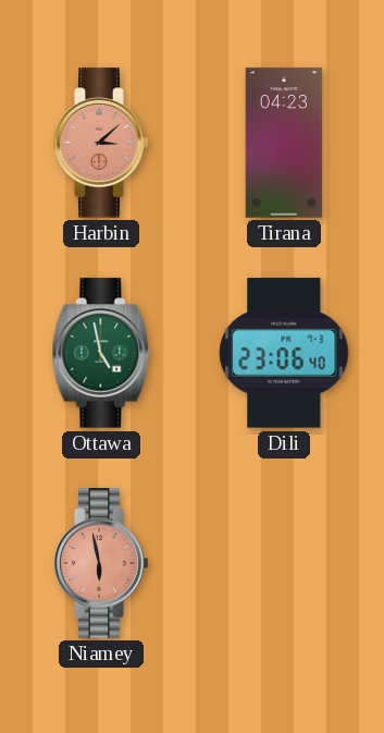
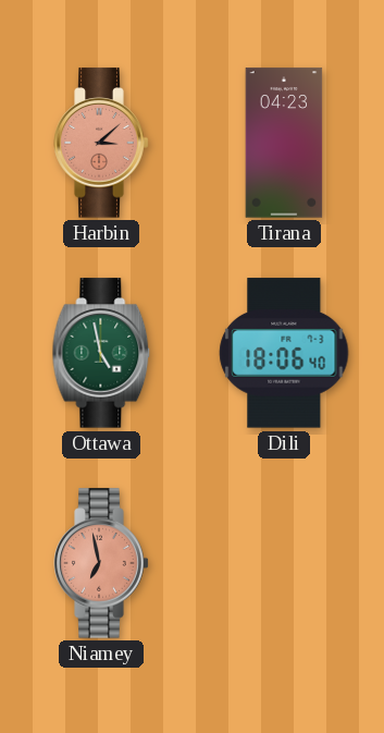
Dili: 23:06 -> 18:06 (284, 353)
Niamey: 5:58 -> 6:58 (101, 563)
